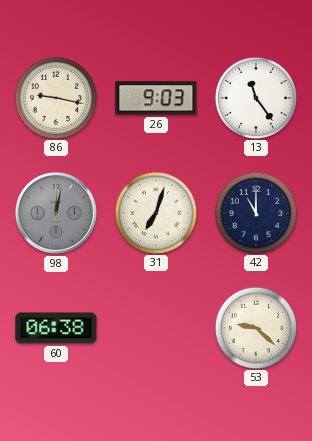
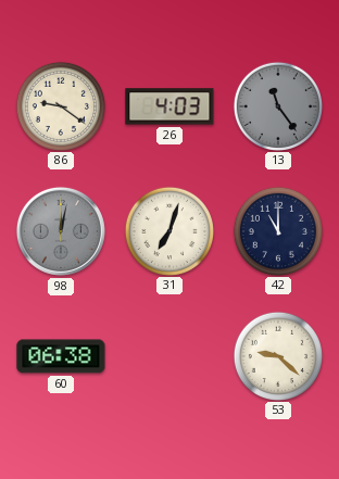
86: 9:17 -> 9:21 (60, 105)
26: 9:03 -> 4:03 (169, 106)
13 dial: white -> grey (277, 105)
